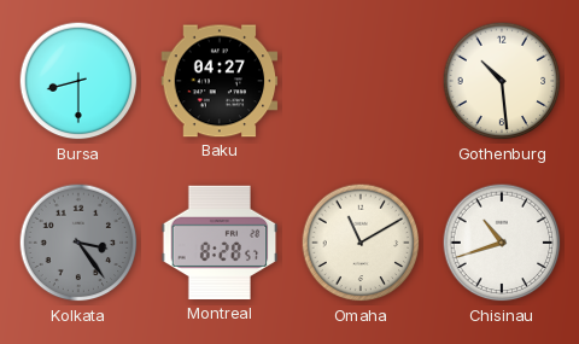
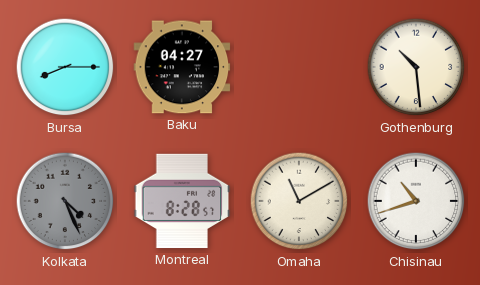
Bursa: 8:30 -> 8:15 (65, 67)
Kolkata: 3:24 -> 4:26 (65, 201)
